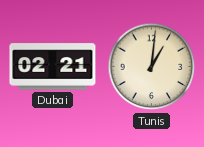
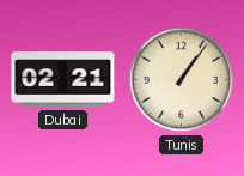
Tunis: 1:01 -> 1:06 (182, 80)
